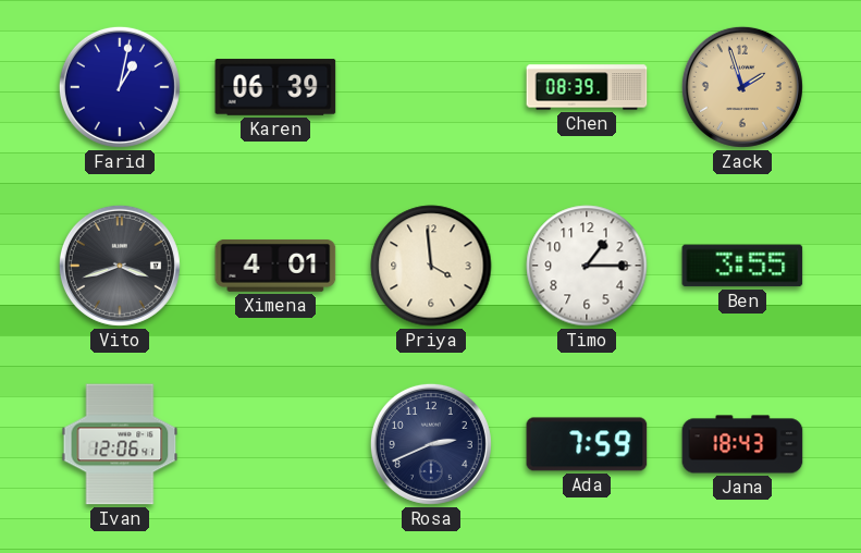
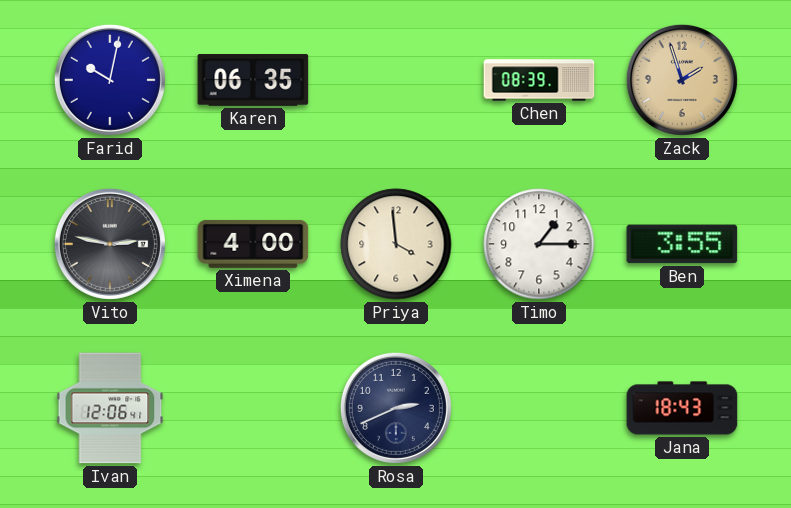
Farid: 1:02 -> 10:02 (110, 80)
Karen: 06:39 -> 06:35 (253, 80)
Vito: 3:42 -> 2:47 (110, 244)
Ximena: 4:01 -> 4:00 (253, 244)
Ada: 7:59 -> none (587, 444)
